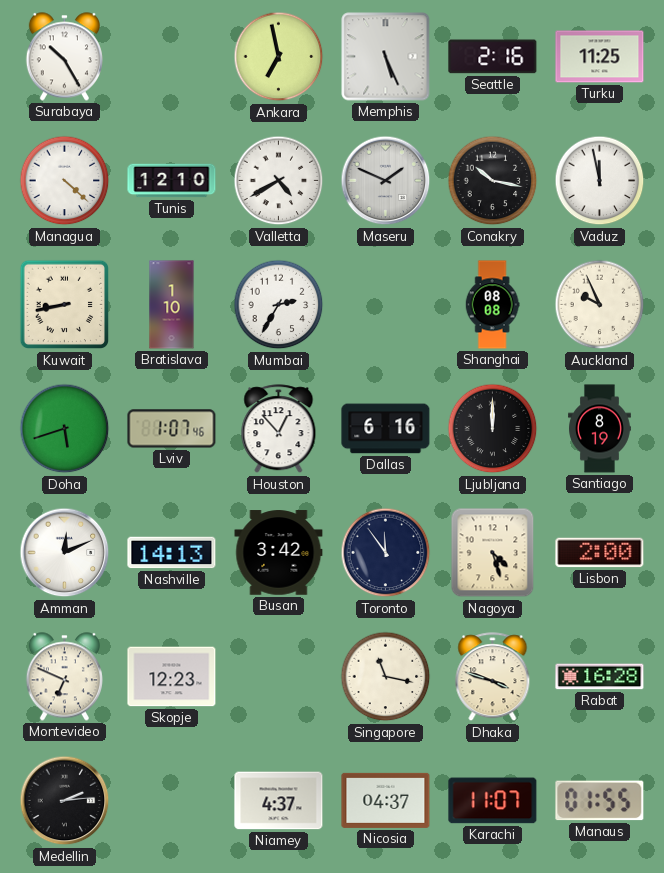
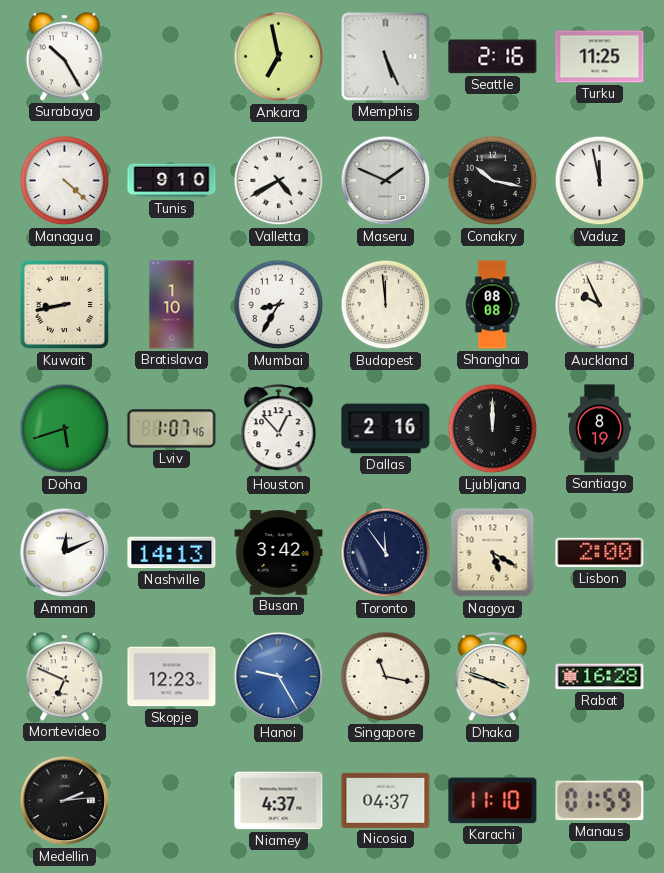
Tunis: 12:10 -> 9:10 (172, 181)
Mumbai: 2:35 -> 8:35 (279, 305)
Budapest: none -> 11:59 (386, 305)
Dallas: 6:16 -> 2:16 (386, 429)
Nagoya: 4:27 -> 5:20 (493, 553)
Hanoi: none -> 9:25 (279, 677)
Karachi: 11:07 -> 11:10 (493, 801)
Manaus: 01:55 -> 01:59 (600, 801)
